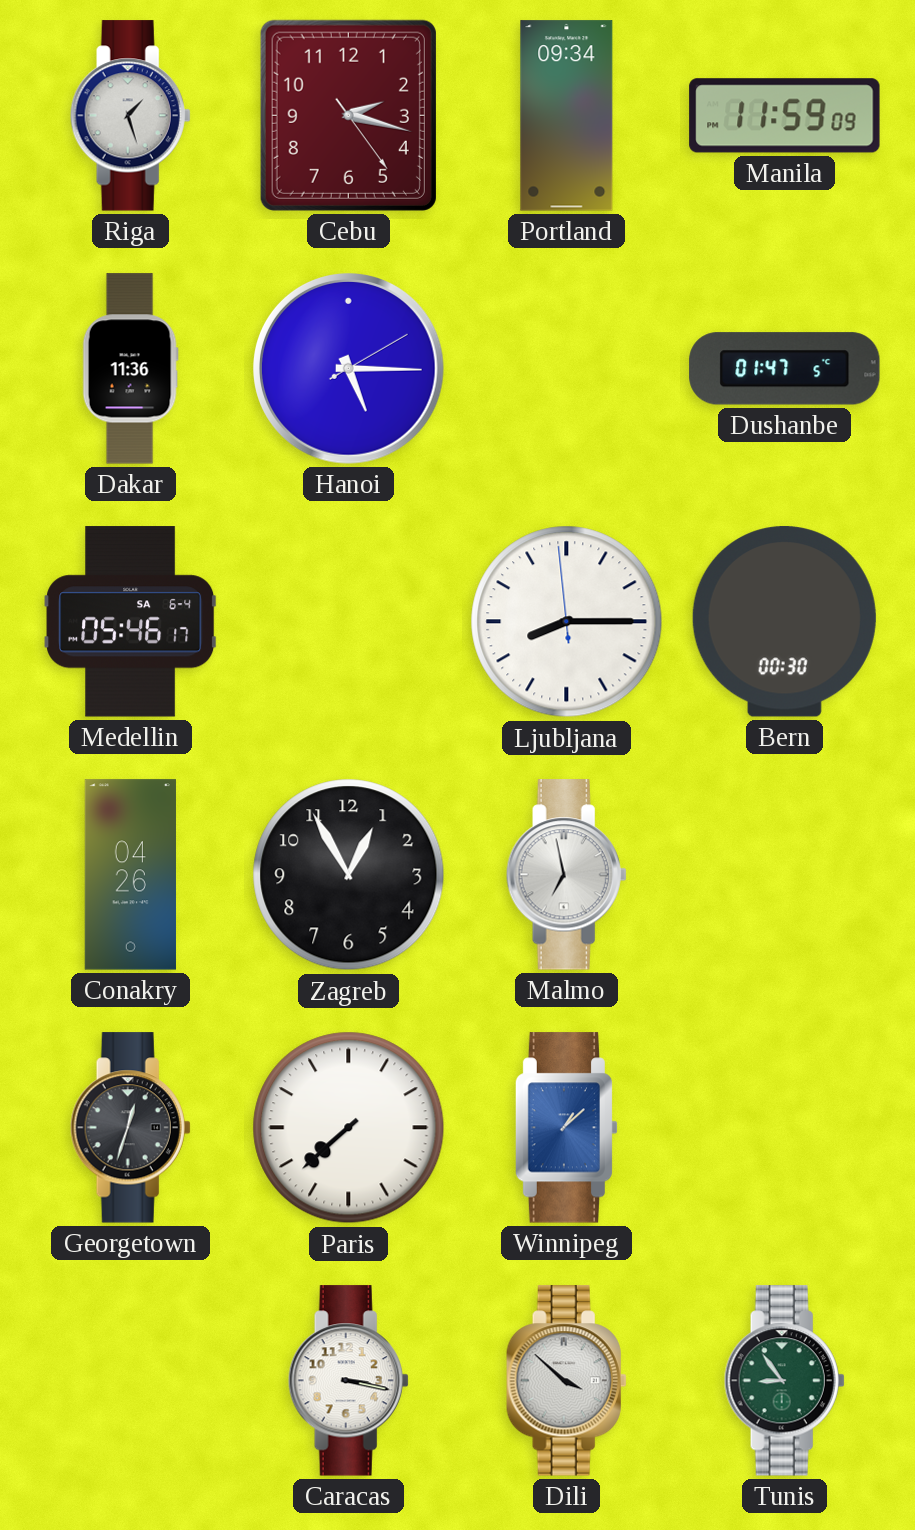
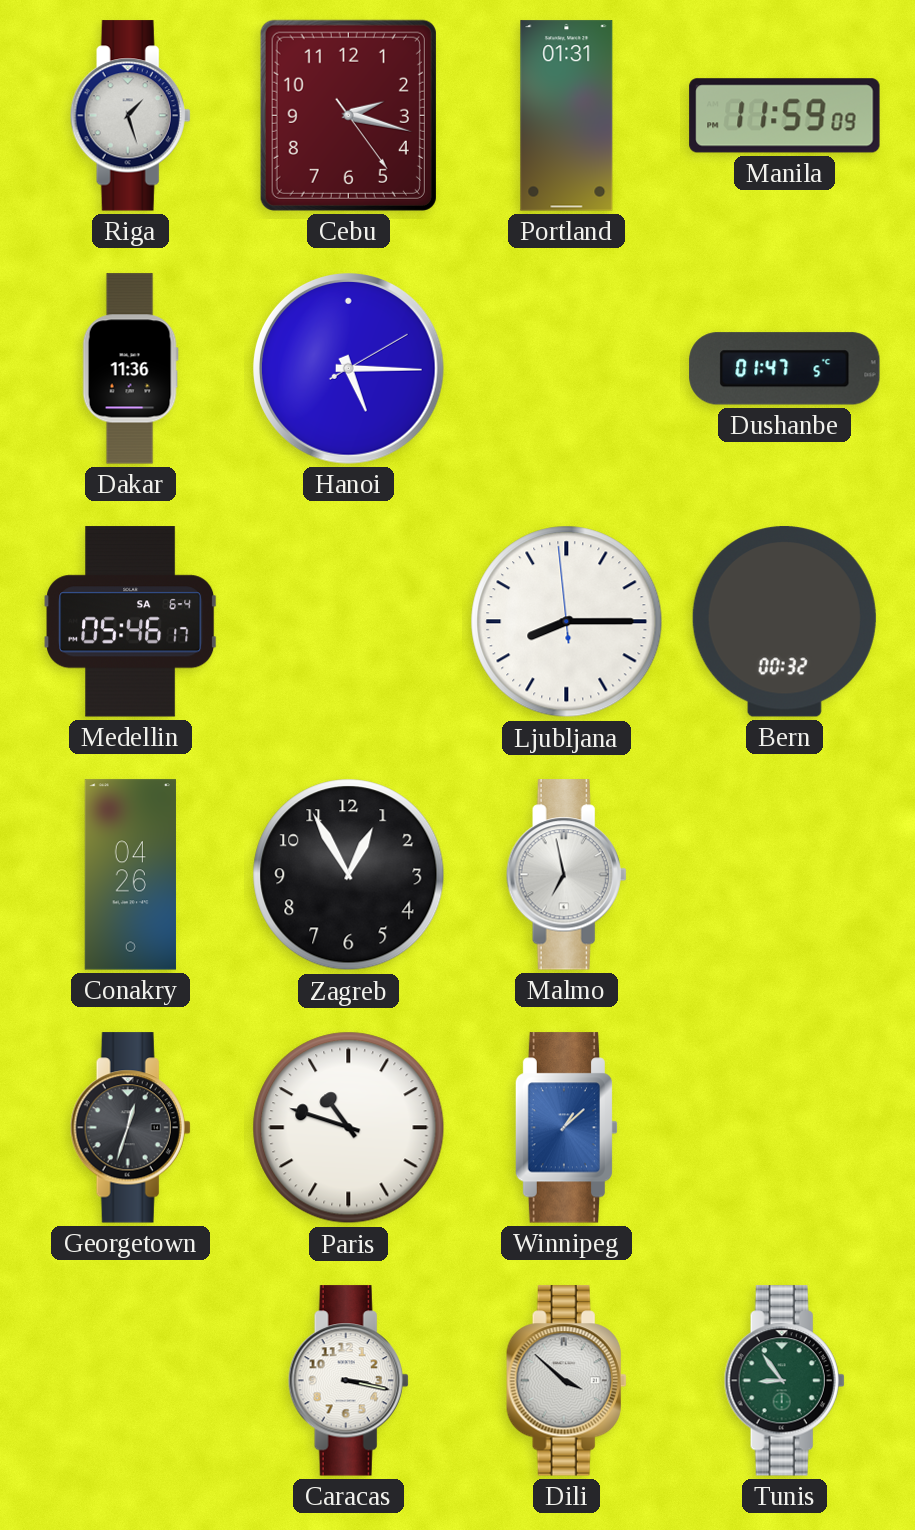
Portland: 09:34 -> 01:31 (567, 116)
Bern: 00:30 -> 00:32 (784, 622)
Paris: 7:38 -> 10:48 (349, 1128)
